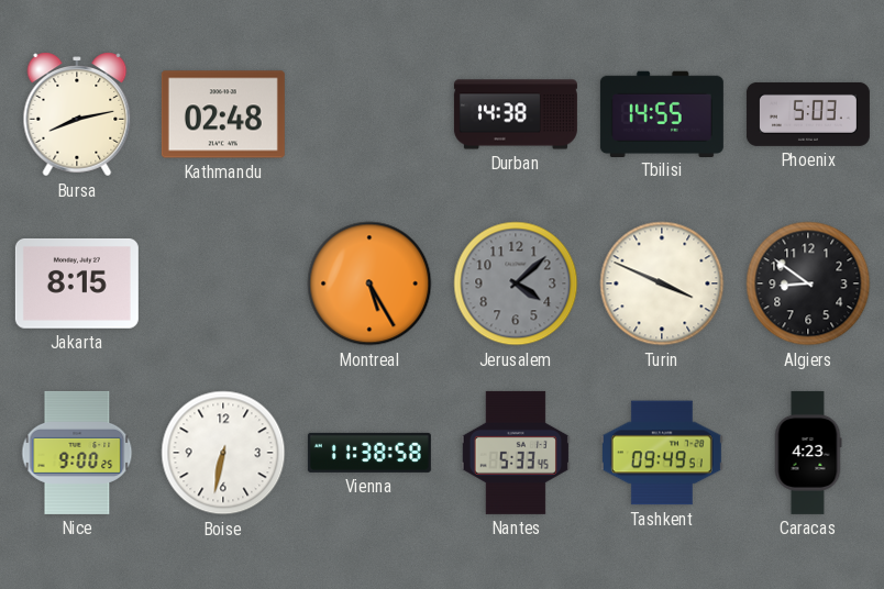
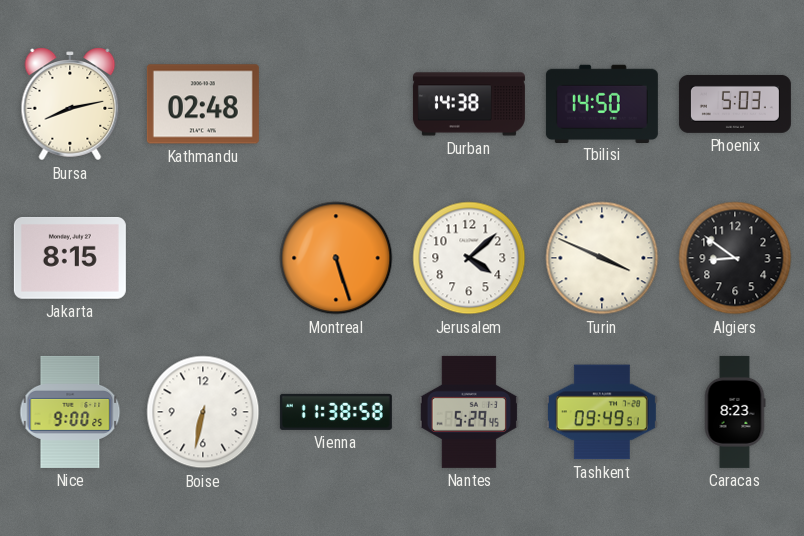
Tbilisi: 14:55 -> 14:50 (602, 103)
Montreal: 5:25 -> 5:27 (336, 258)
Jerusalem dial: grey -> white (469, 258)
Nantes: 5:33 -> 5:29 (469, 412)
Caracas: 4:23 -> 8:23 (735, 412)
